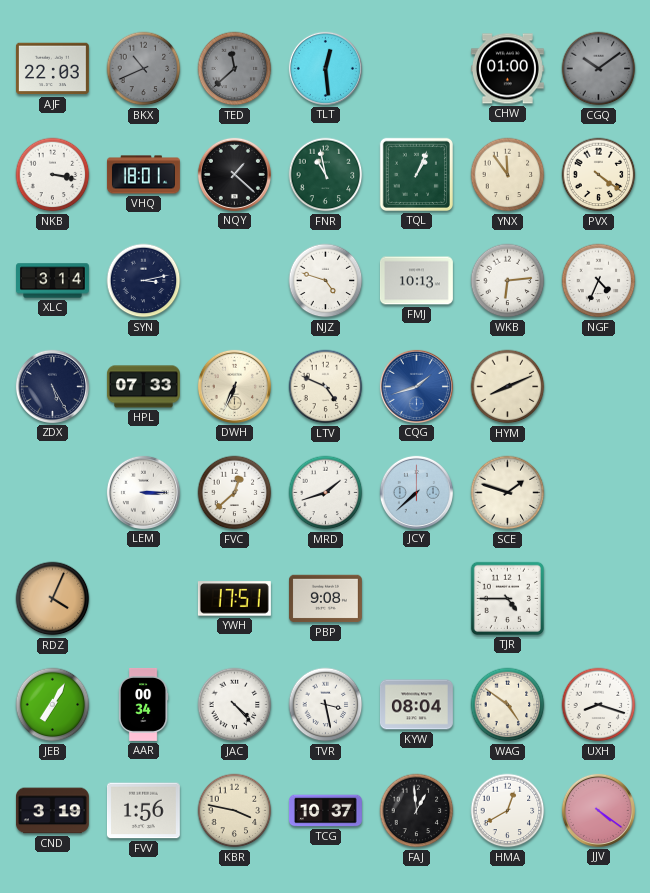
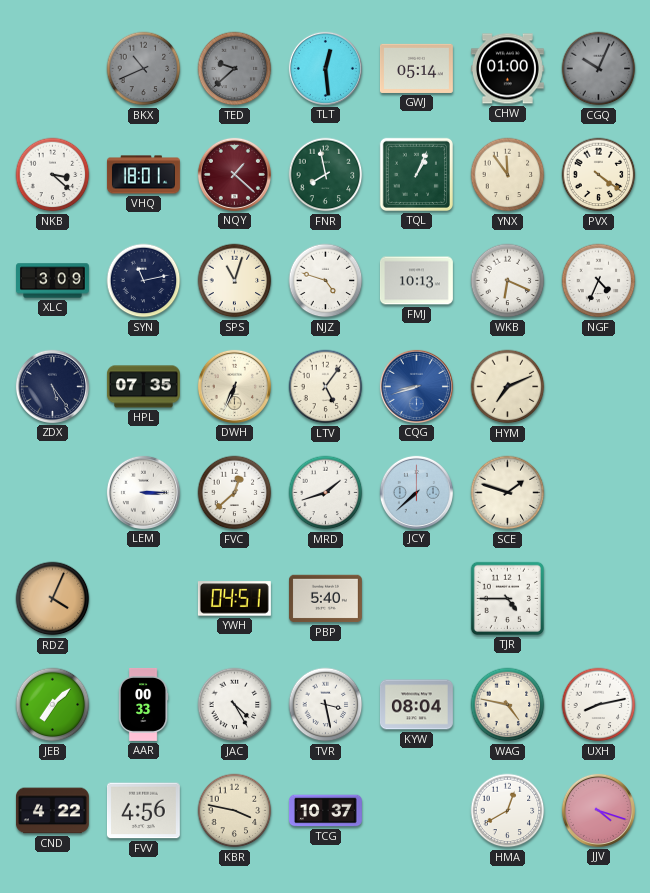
AJF: 22:03 -> none (52, 69)
TED: 11:38 -> 9:38 (235, 69)
GWJ: none -> 05:14 (416, 68)
CGQ: 10:09 -> 10:04 (599, 69)
NKB: 3:17 -> 3:22 (53, 175)
NQY dial: black -> burgundy (234, 174)
FNR: 10:58 -> 7:58 (326, 175)
XLC: 3:14 -> 3:09 (53, 281)
SYN: 3:13 -> 11:13 (144, 281)
SPS: none -> 11:03 (235, 281)
WKB: 6:14 -> 6:19 (508, 281)
ZDX: 5:25 -> 5:24 (52, 386)
HPL: 07:33 -> 07:35 (143, 387)
LTV: 4:49 -> 5:06 (326, 387)
CQG: 1:42 -> 8:42 (416, 386)
HYM: 8:11 -> 7:11 (508, 387)
YWH: 17:51 -> 04:51 (234, 599)
PBP: 9:08 -> 5:40 (325, 599)
JEB: 7:05 -> 7:08 (53, 705)
AAR: 00:34 -> 00:33 (143, 704)
JAC: 4:23 -> 4:25 (235, 705)
WAG: 4:51 -> 4:47 (508, 705)
UXH: 8:18 -> 8:13 (599, 705)
CND: 3:19 -> 4:22 (52, 811)
FVV: 1:56 -> 4:56 (143, 811)
FAJ: 12:59 -> none (417, 811)
JJV: 4:21 -> 4:18 (598, 810)
